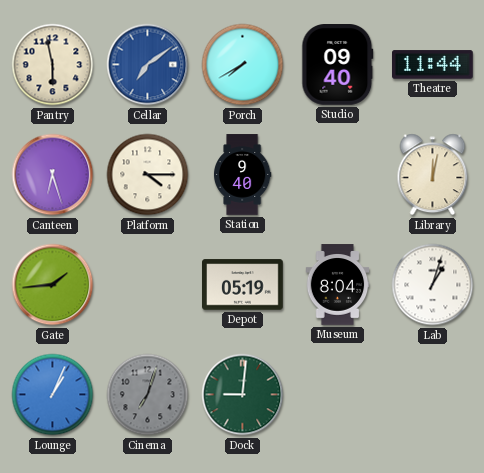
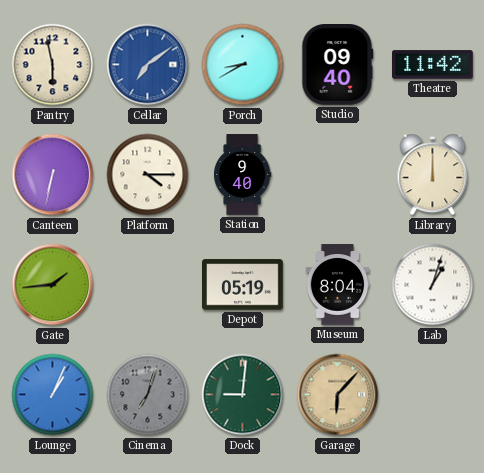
Porch: 7:40 -> 8:40 (243, 65)
Theatre: 11:44 -> 11:42 (433, 65)
Canteen: 6:27 -> 6:32 (53, 175)
Library: 12:02 -> 12:00 (433, 175)
Garage: none -> 6:07 (338, 395)
